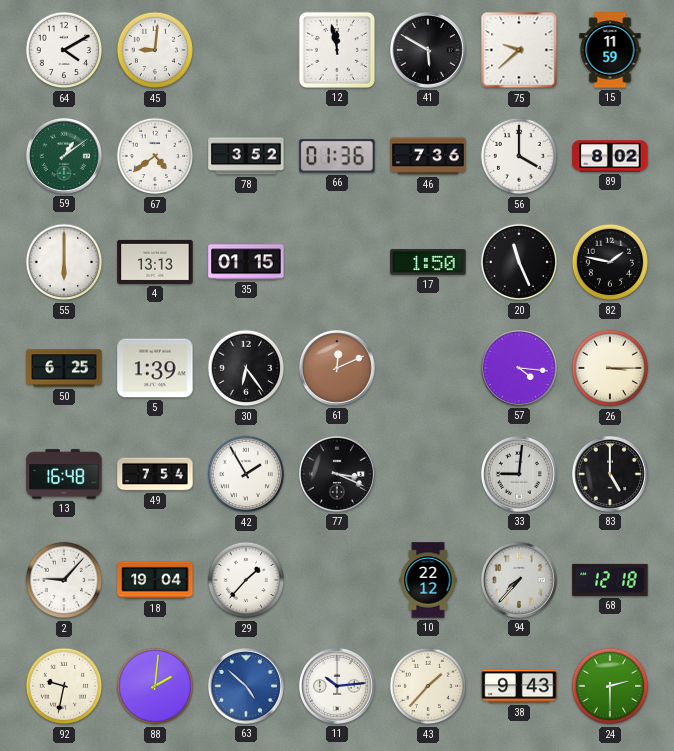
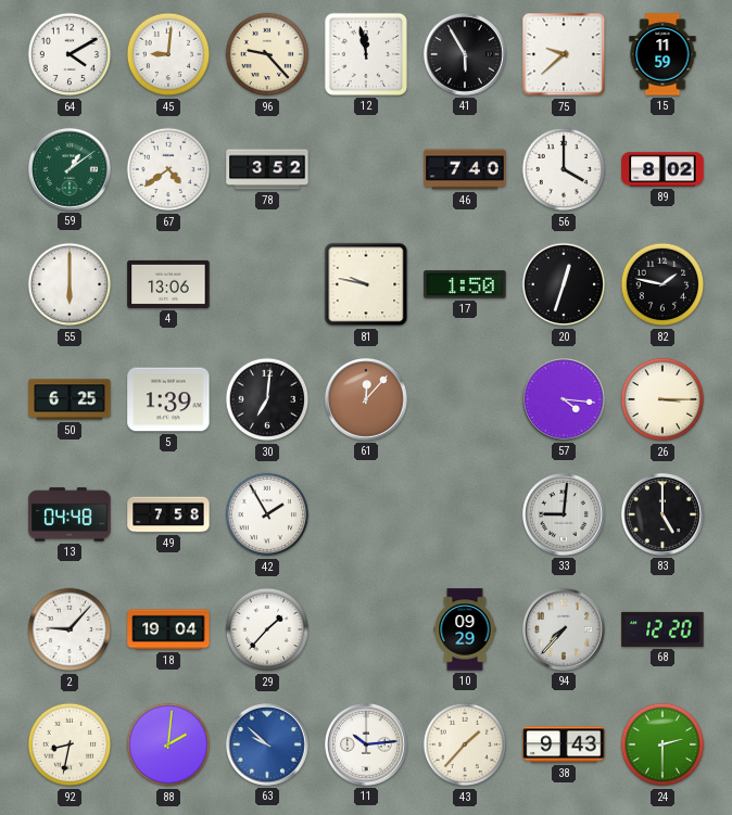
96: none -> 9:23 (267, 54)
41: 5:50 -> 5:55 (465, 54)
66: 01:36 -> none (337, 156)
46: 7:36 -> 7:40 (465, 169)
4: 13:13 -> 13:06 (168, 284)
35: 01:15 -> none (246, 262)
81: none -> 9:47 (366, 284)
20: 11:26 -> 12:33 (564, 284)
30: 6:24 -> 7:01 (267, 399)
61: 12:11 -> 12:07 (366, 399)
13: 16:48 -> 04:48 (70, 514)
49: 7:54 -> 7:58 (168, 514)
77: 3:19 -> none (337, 474)
10: 22:12 -> 09:29 (465, 629)
68: 12:18 -> 12:20 (662, 629)
92: 9:32 -> 8:32 (70, 744)
63: 4:52 -> 9:52 (267, 744)
